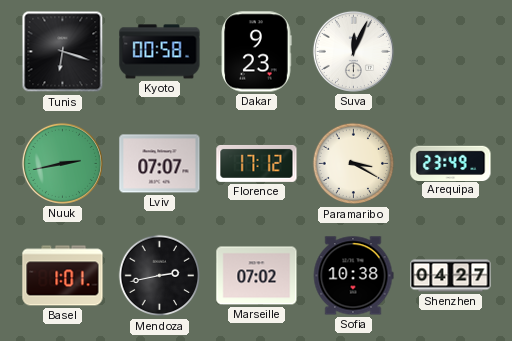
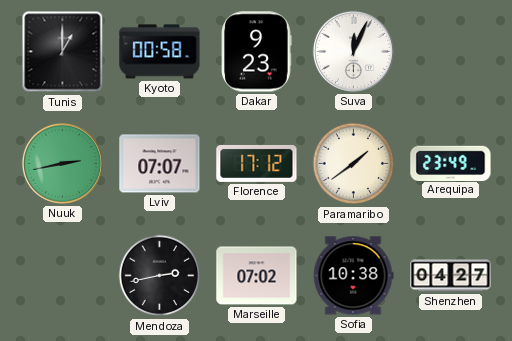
Tunis: 6:18 -> 1:00 (63, 52)
Paramaribo: 3:20 -> 1:39 (354, 164)
Basel: 1:01 -> none (63, 276)
